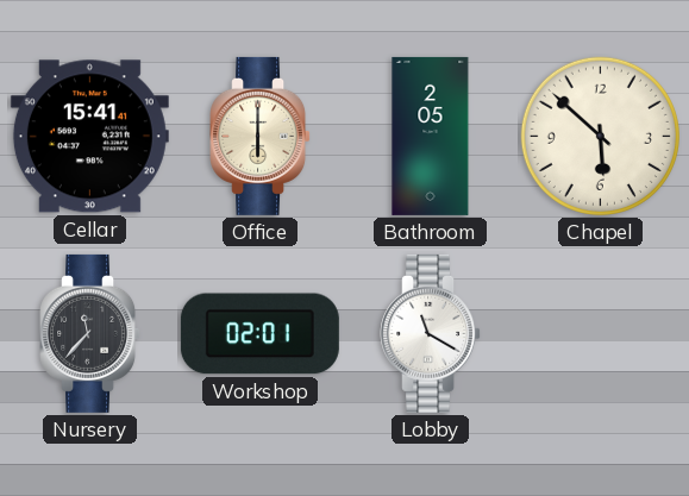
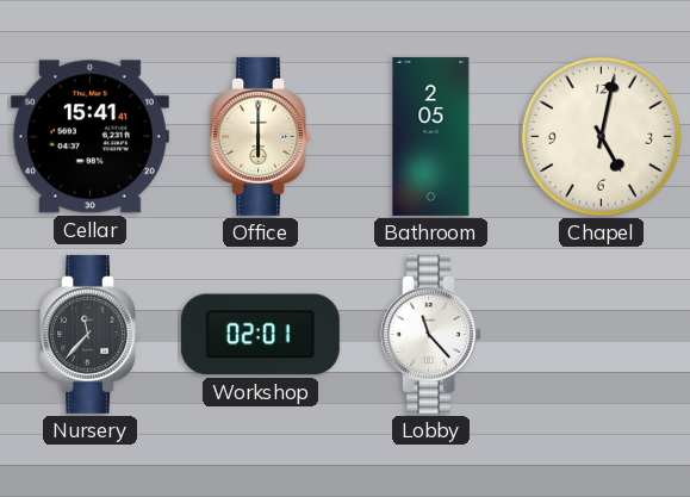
Chapel: 5:52 -> 5:02 (601, 136)
Lobby: 11:20 -> 11:23 (431, 334)
